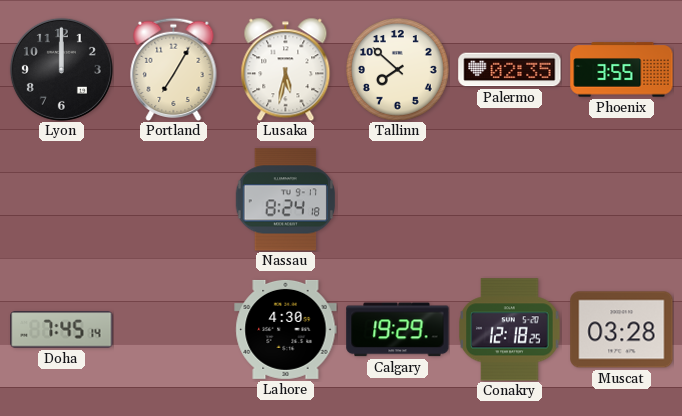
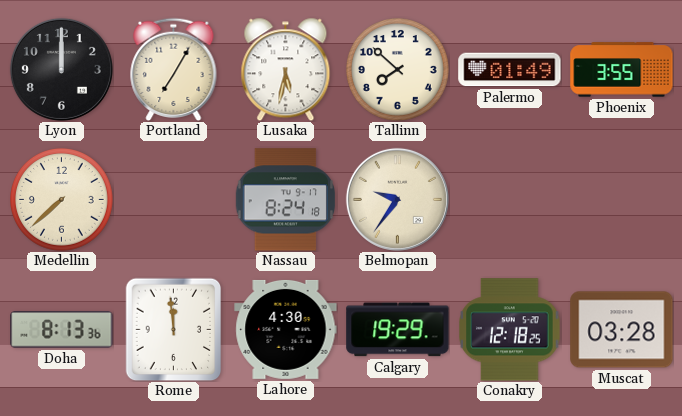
Palermo: 02:35 -> 01:49 (510, 70)
Medellin: none -> 7:38 (62, 200)
Belmopan: none -> 9:36 (397, 199)
Doha: 7:45 -> 8:13 (62, 330)
Rome: none -> 11:59 (174, 329)
